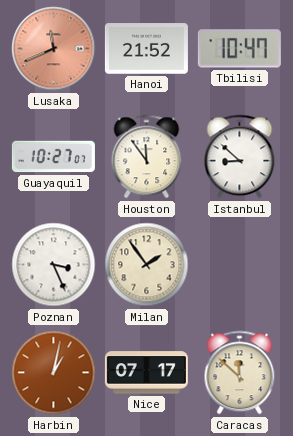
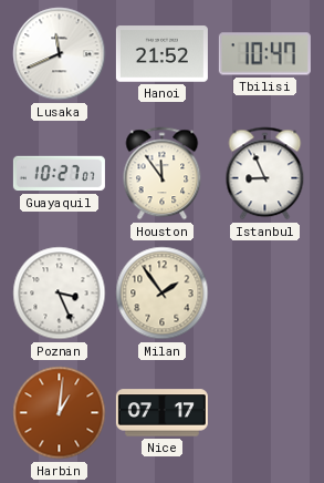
Lusaka dial: salmon -> white (60, 54)
Istanbul: 8:52 -> 8:56 (265, 174)
Harbin: 1:02 -> 1:01 (60, 413)
Caracas: 11:52 -> none (240, 373)
